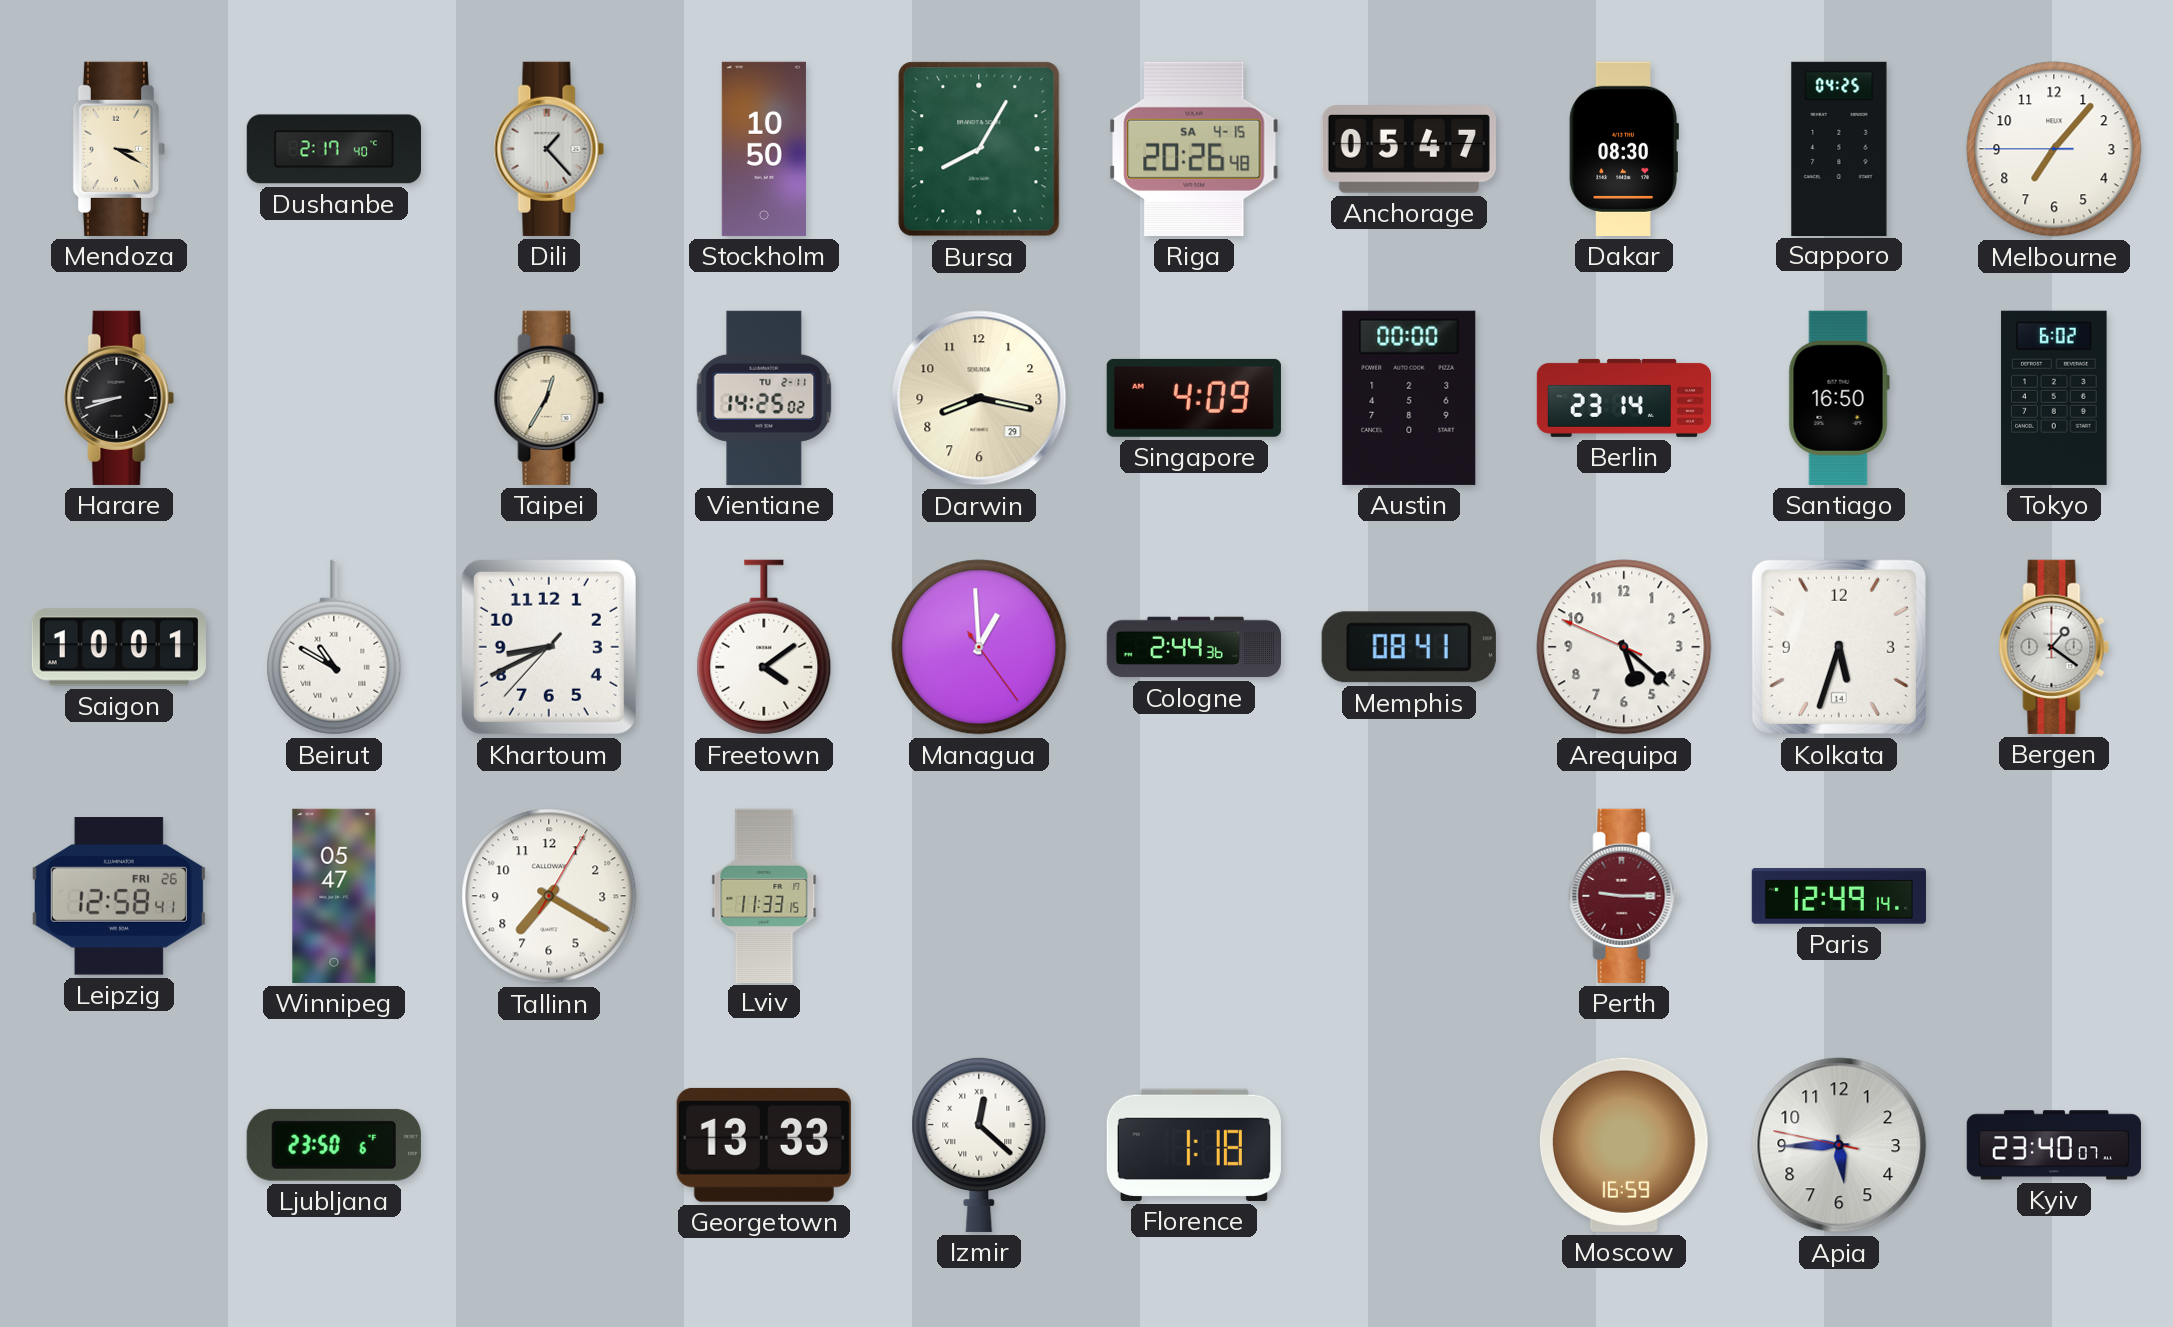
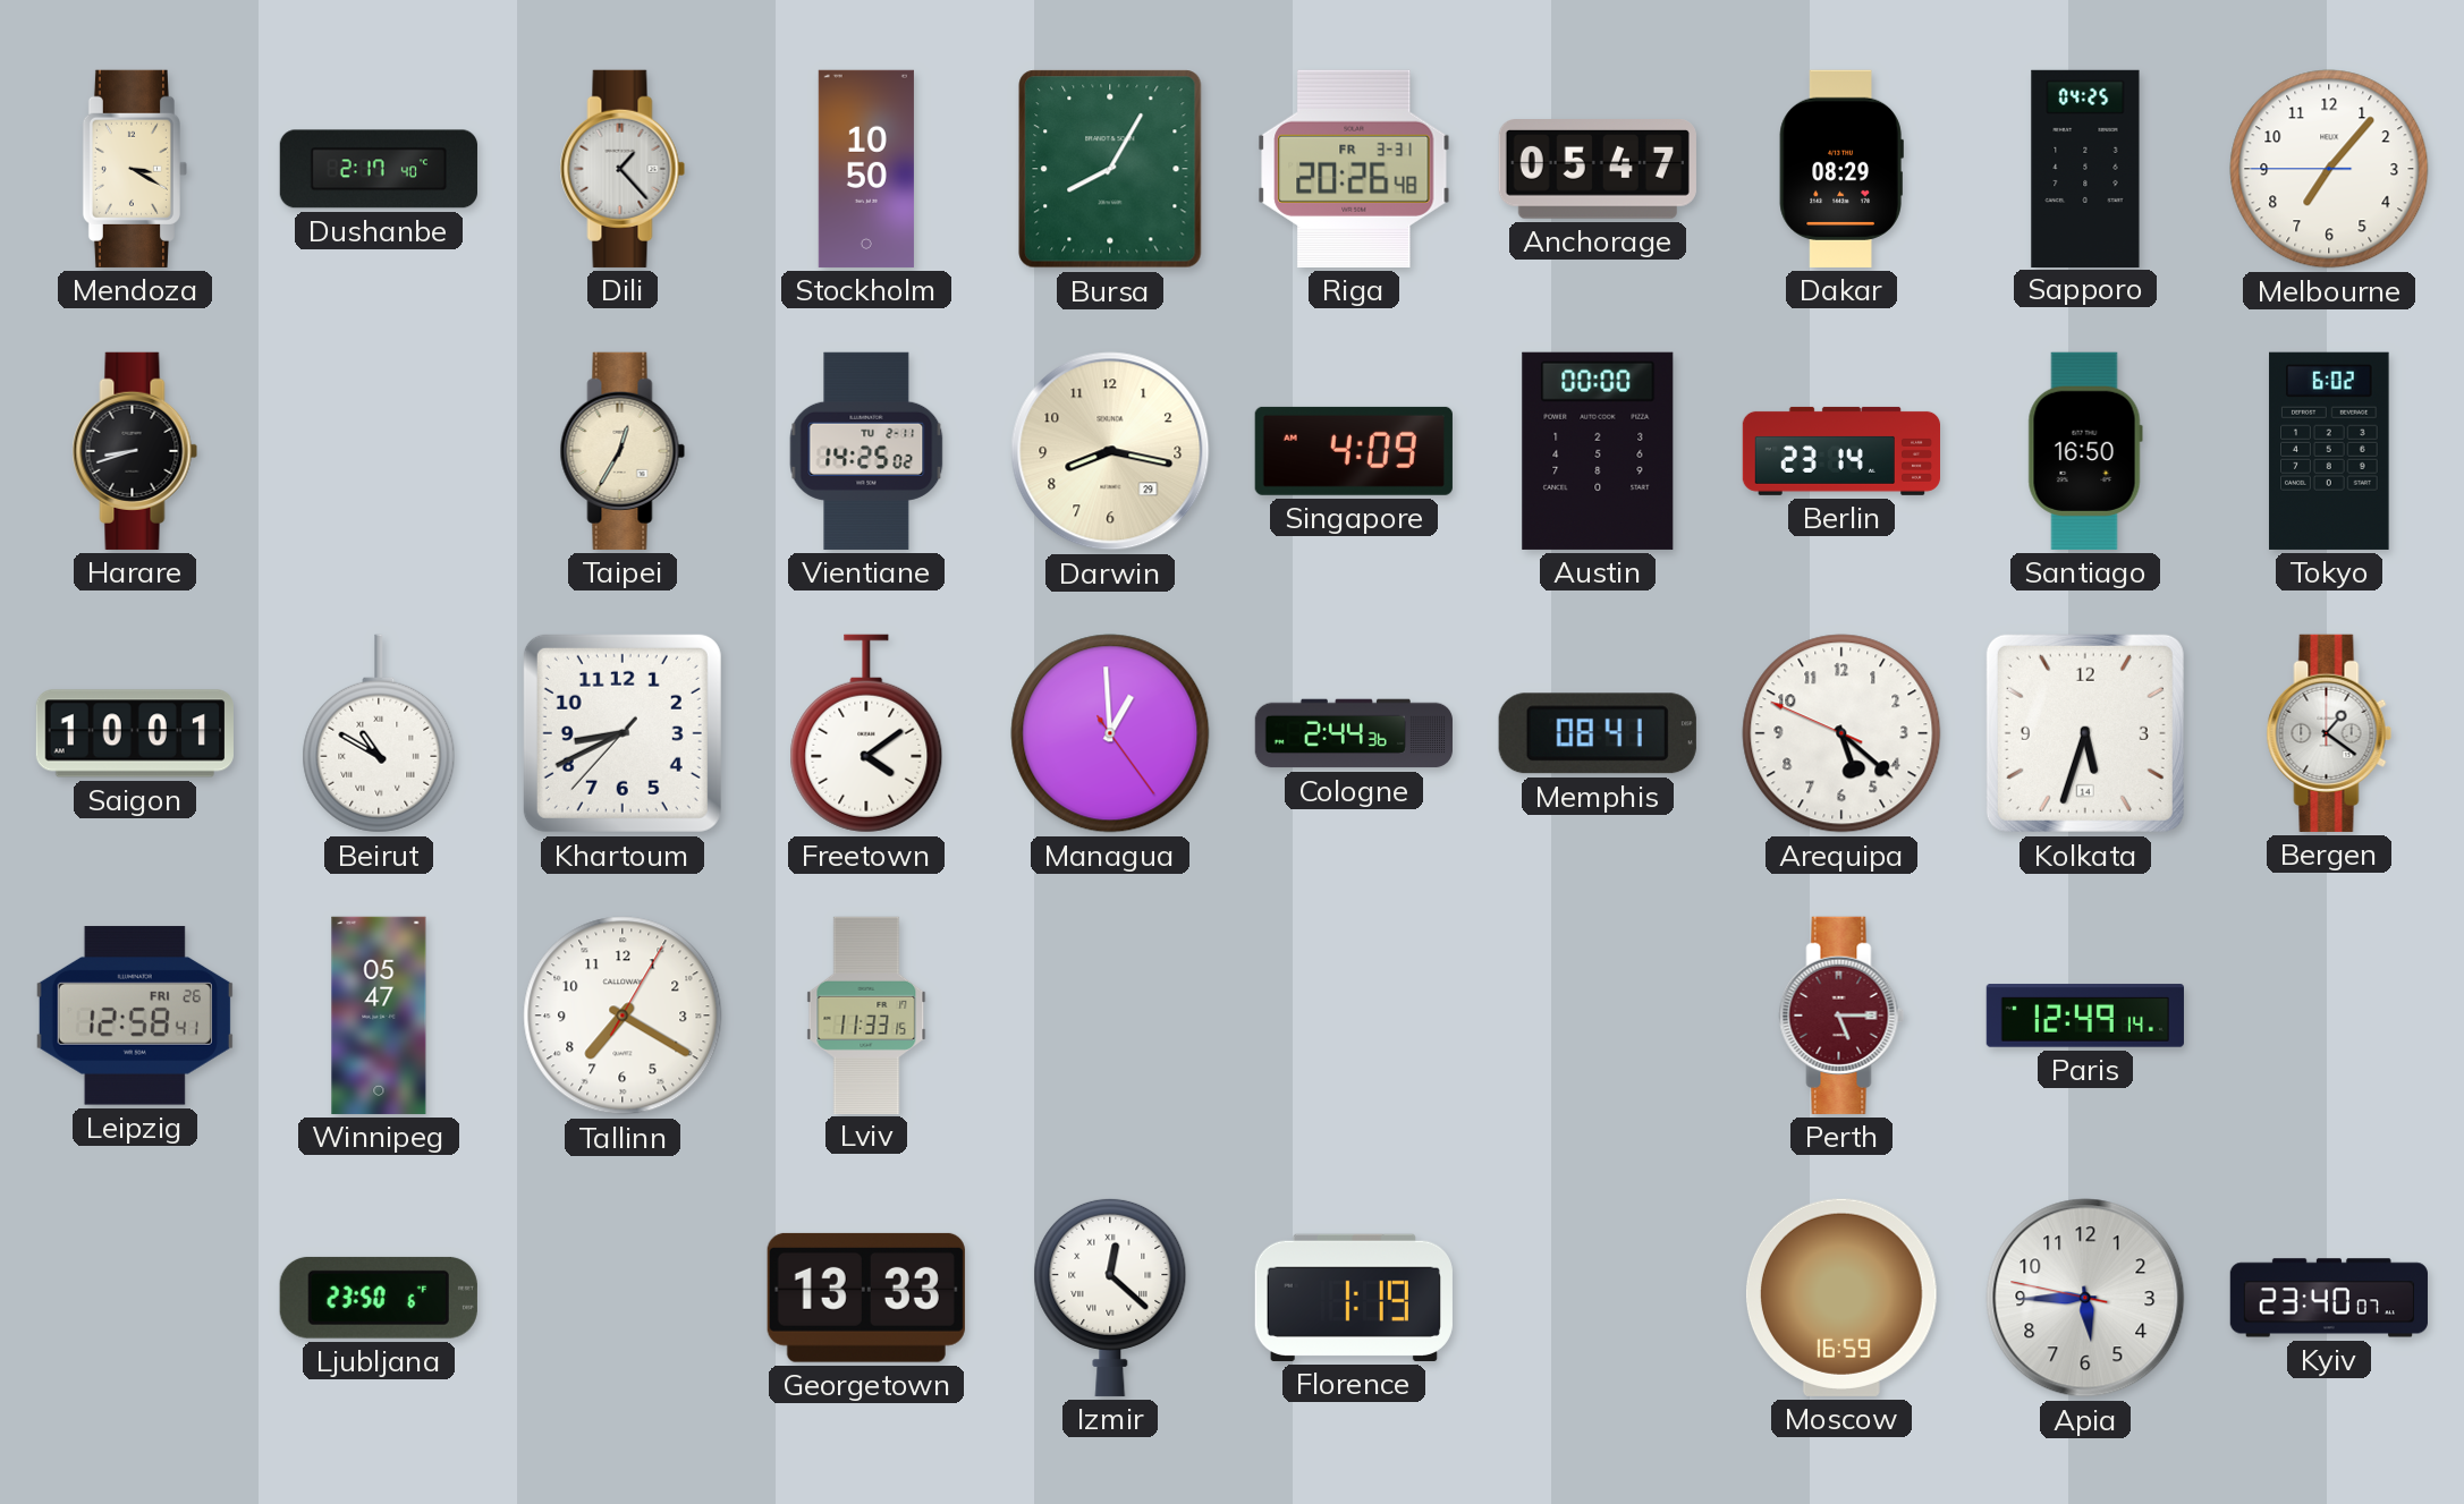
Riga date: SA 4-15 -> FR 3-31 (1354, 169)
Dakar: 08:30 -> 08:29 (1841, 169)
Perth: 9:15 -> 5:15 (1841, 1016)
Florence: 1:18 -> 1:19 (1354, 1298)
